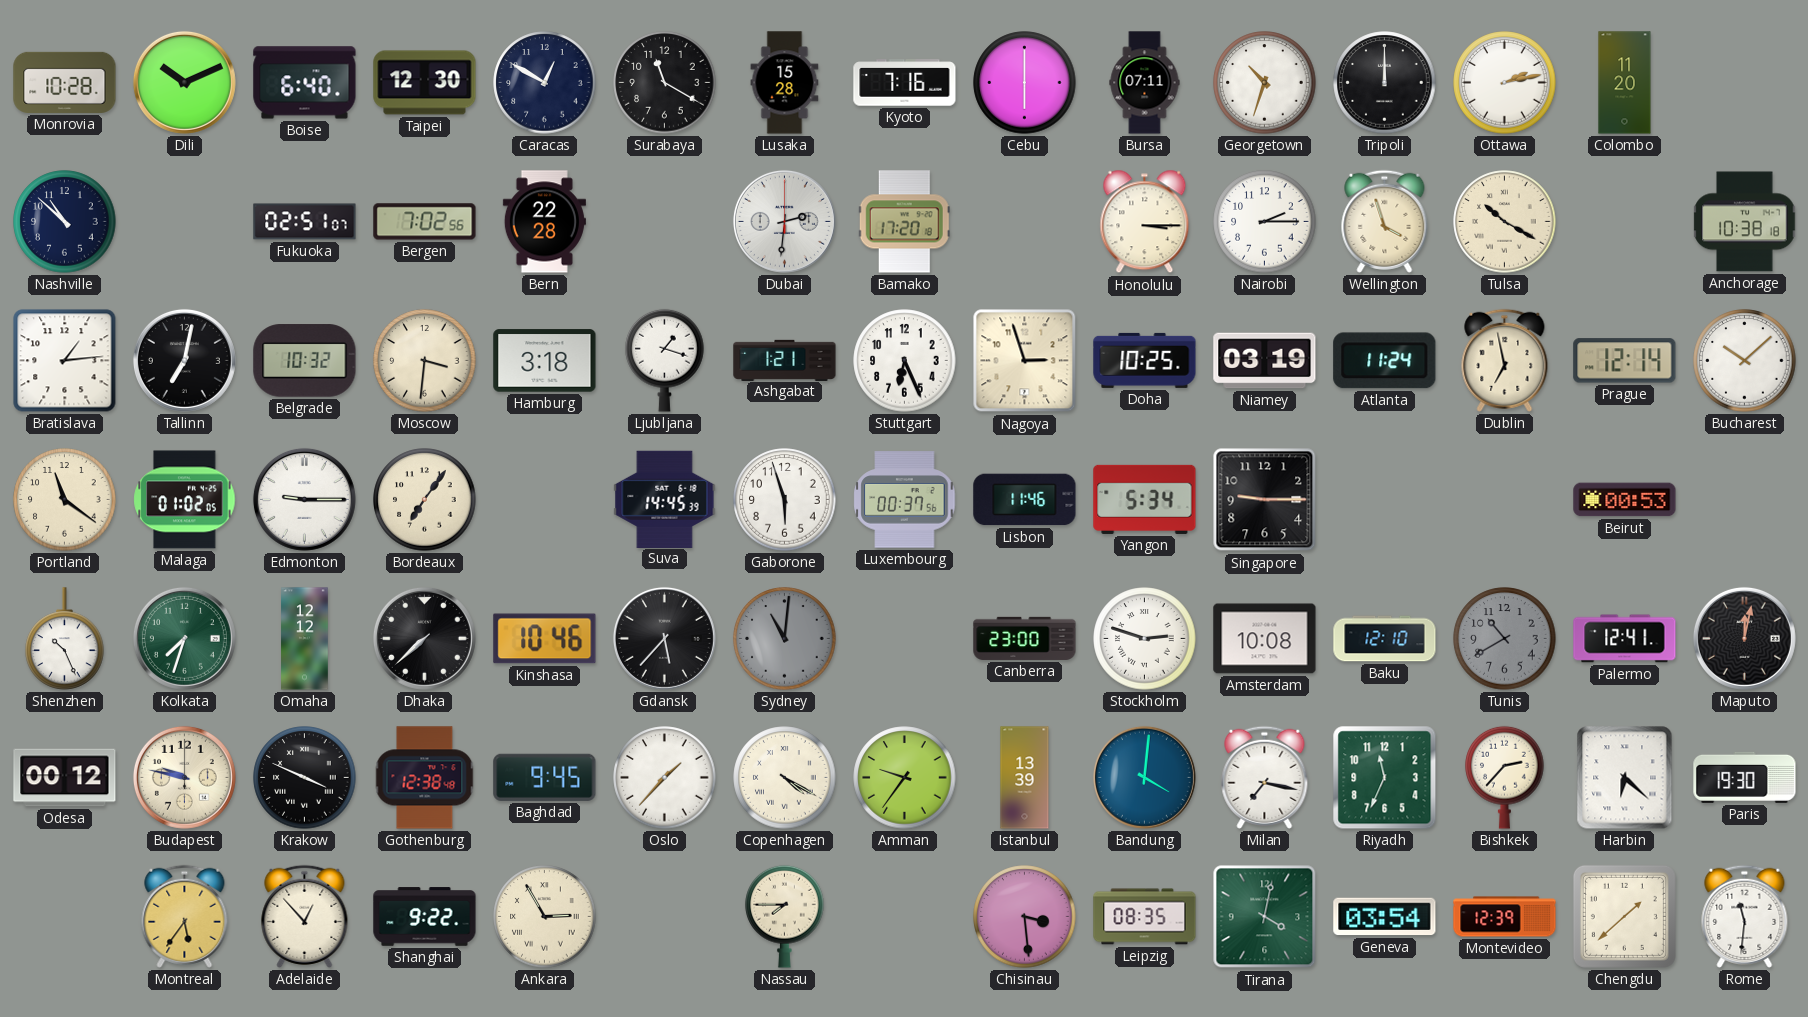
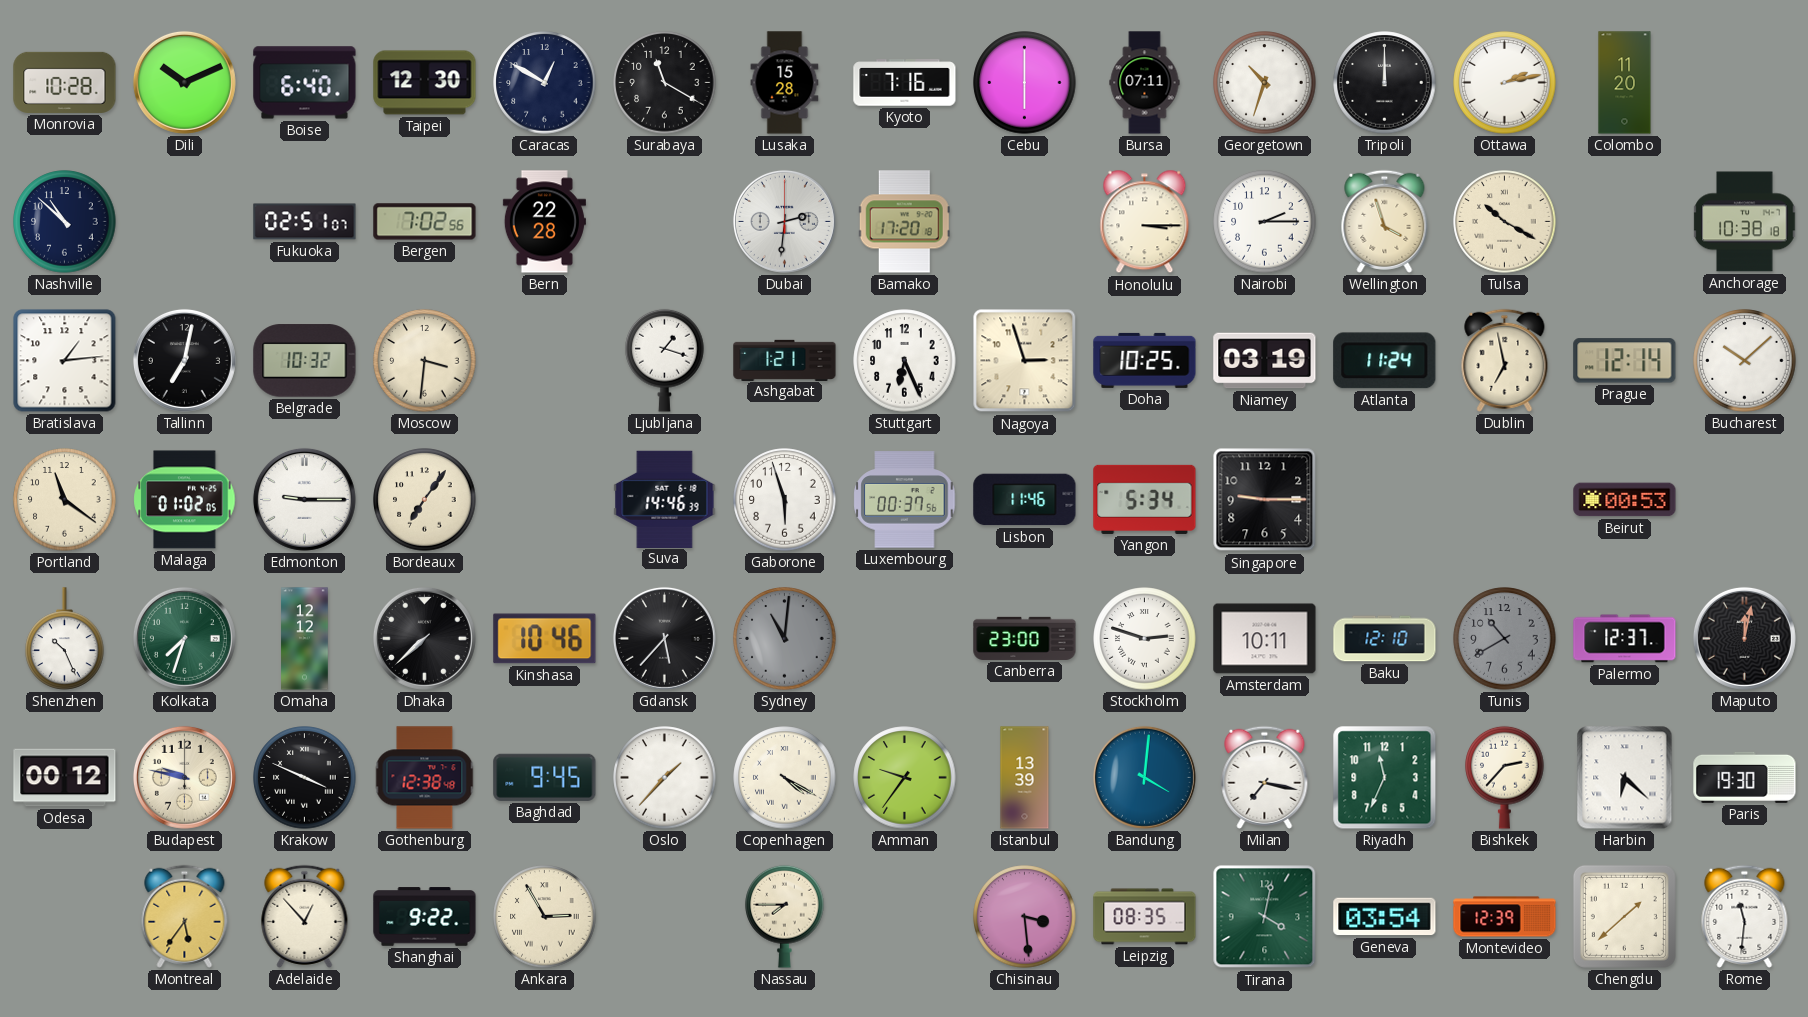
Hamburg: 3:18 -> none (545, 361)
Suva: 14:45 -> 14:46 (665, 499)
Amsterdam: 10:08 -> 10:11 (1265, 639)
Palermo: 12:41 -> 12:37 (1625, 639)
